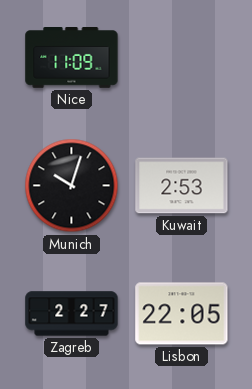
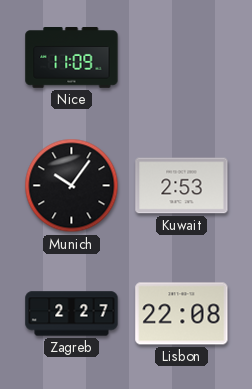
Munich: 10:03 -> 10:06 (72, 186)
Lisbon: 22:05 -> 22:08 (182, 314)
